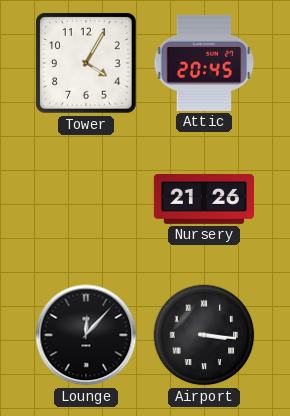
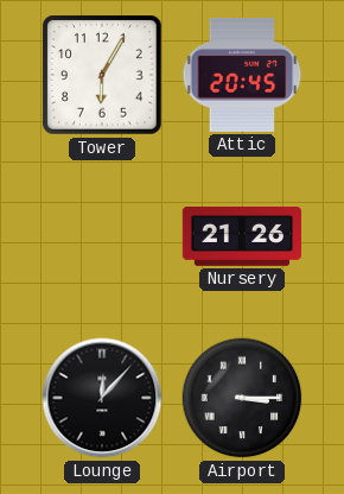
Tower: 4:05 -> 6:05 (102, 75)
Airport: 3:16 -> 3:15 (242, 398)
